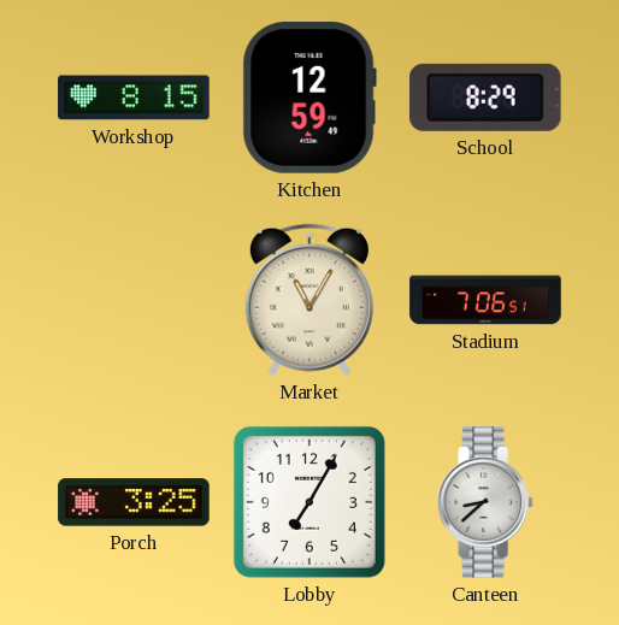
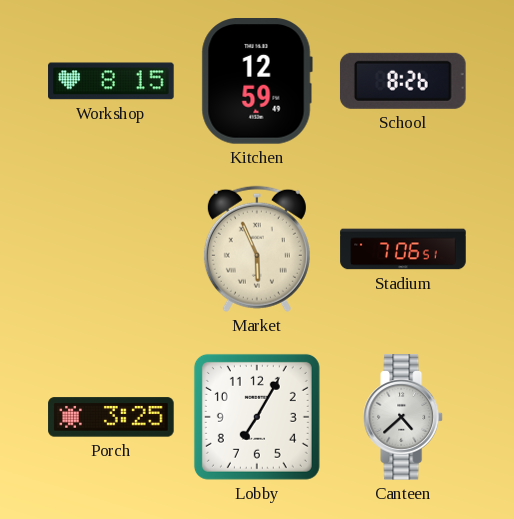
School: 8:29 -> 8:26 (403, 81)
Market: 11:05 -> 5:56 (257, 249)
Canteen: 8:38 -> 4:38 (404, 417)
